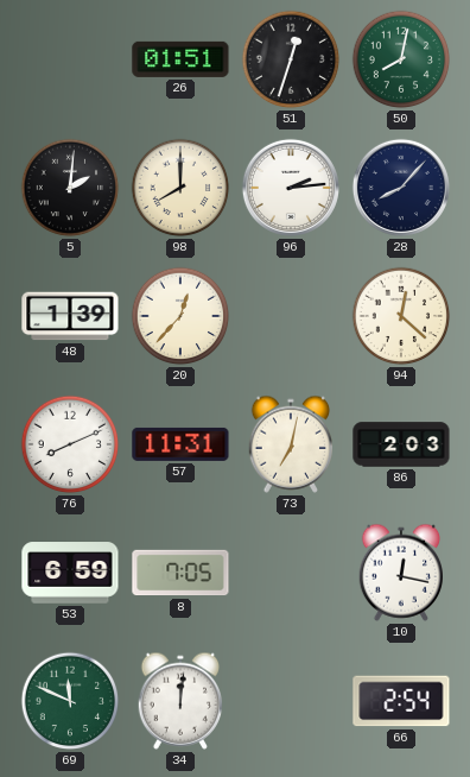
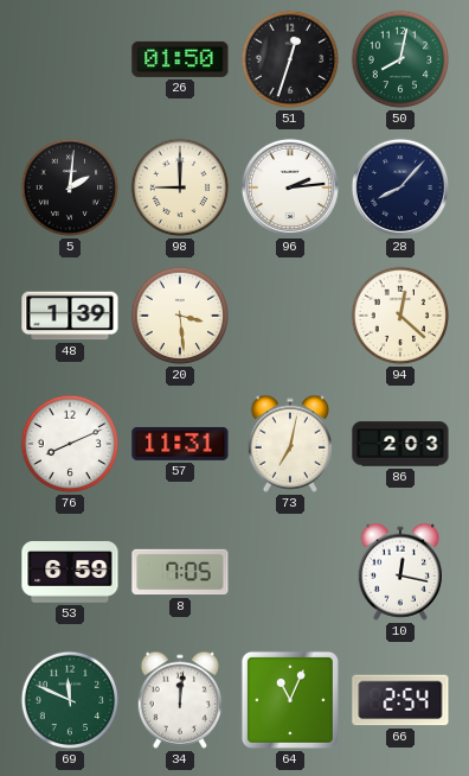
26: 01:51 -> 01:50 (180, 59)
98: 8:00 -> 9:00 (180, 187)
20: 12:37 -> 3:29 (180, 316)
64: none -> 11:04 (290, 700)
